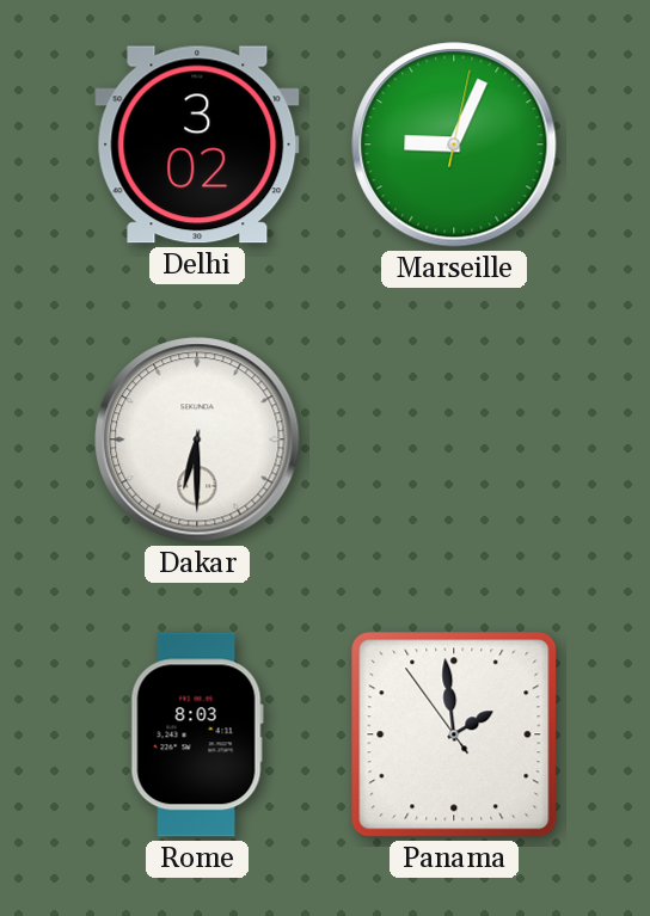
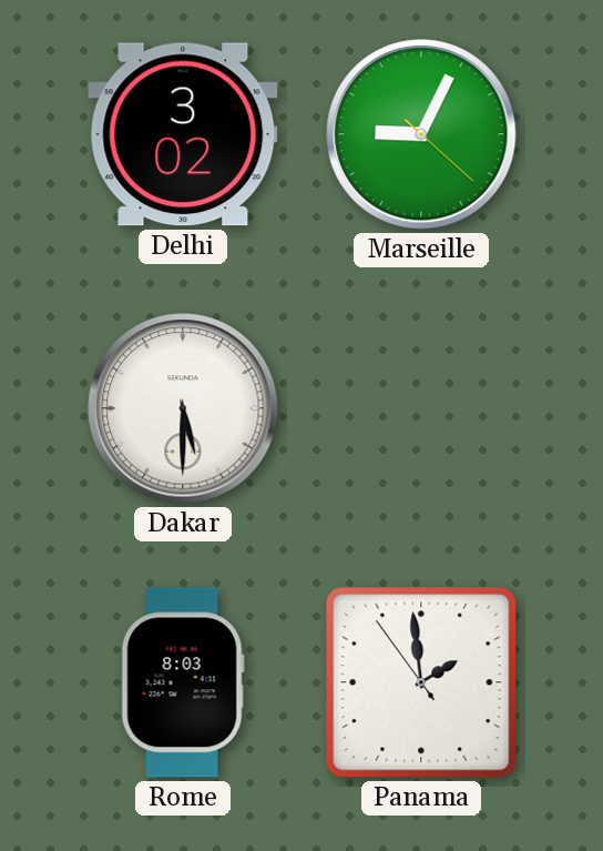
Marseille: 9:04:02 -> 9:04:22 (421, 134)
Dakar: 6:30 -> 5:30 (183, 408)
